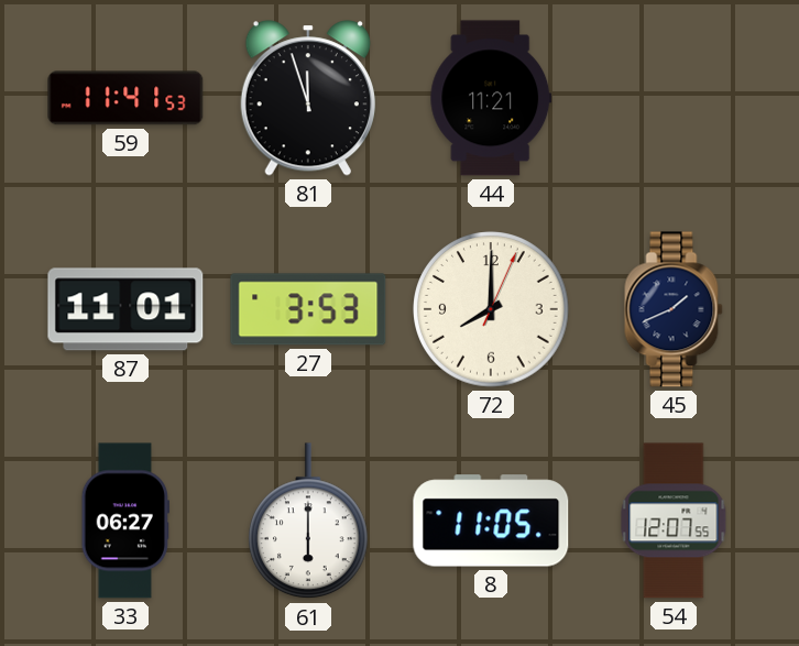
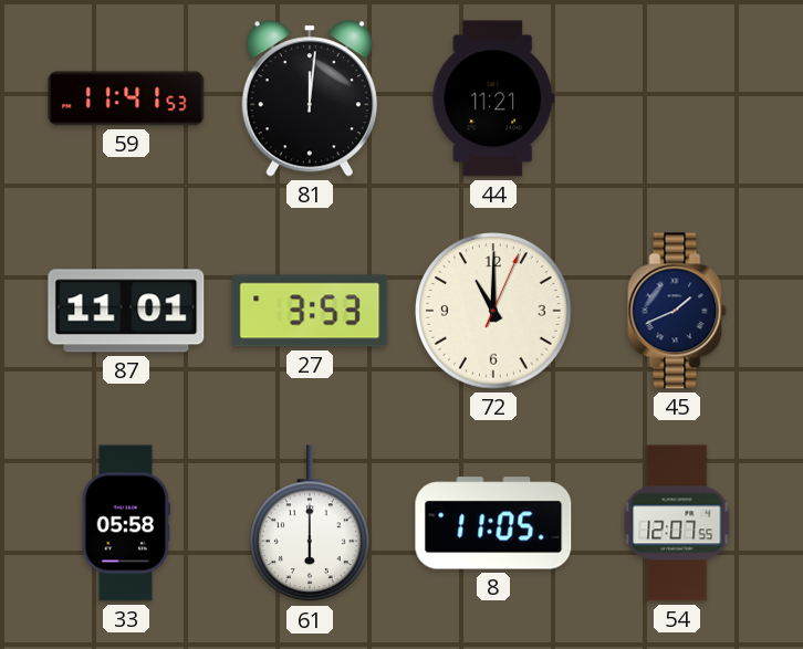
81: 11:57 -> 12:01 (310, 98)
72: 8:00 -> 11:00 (493, 311)
33: 06:27 -> 05:58 (125, 523)
